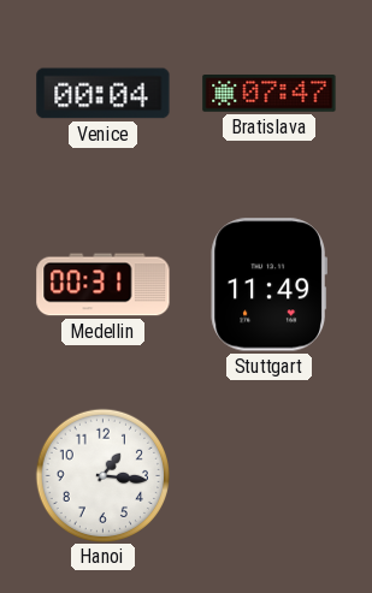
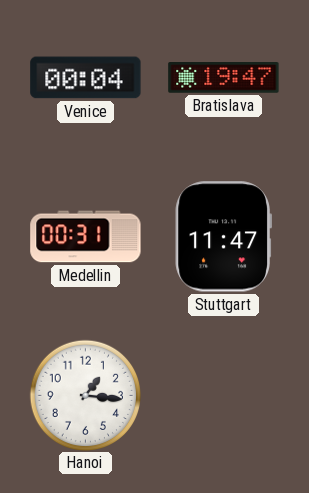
Bratislava: 07:47 -> 19:47 (224, 78)
Stuttgart: 11:49 -> 11:47 (223, 237)
